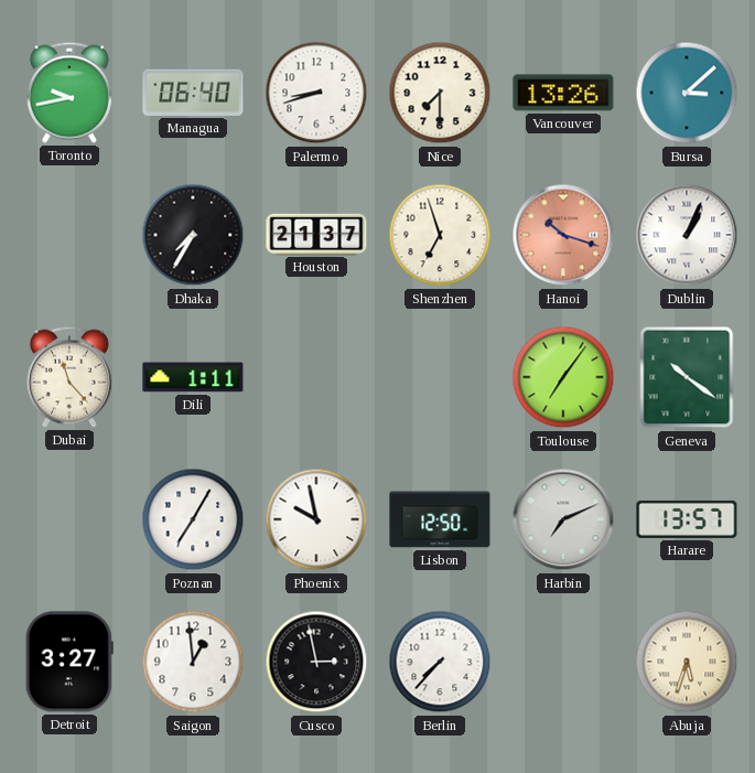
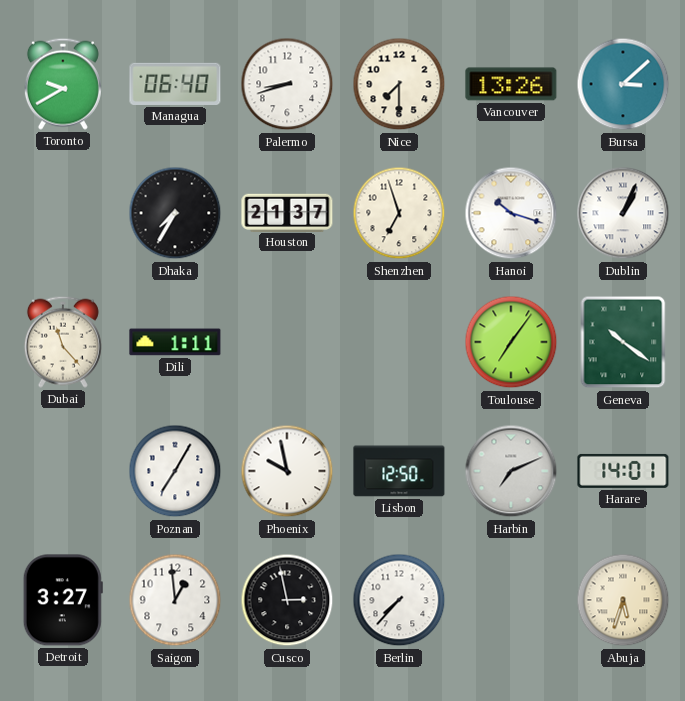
Toronto: 9:43 -> 9:40 (63, 84)
Hanoi dial: salmon -> white (511, 213)
Harare: 13:57 -> 14:01 (623, 471)
